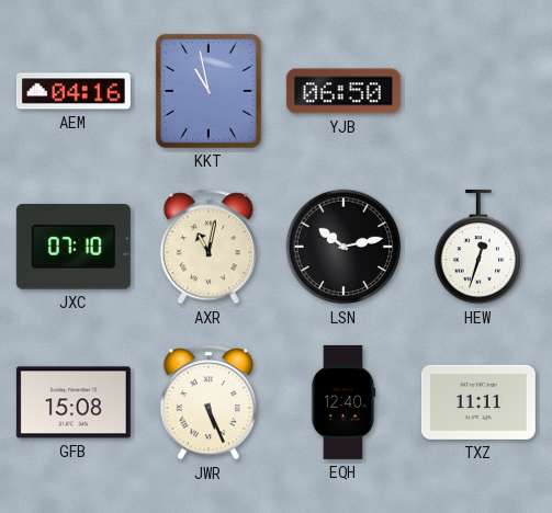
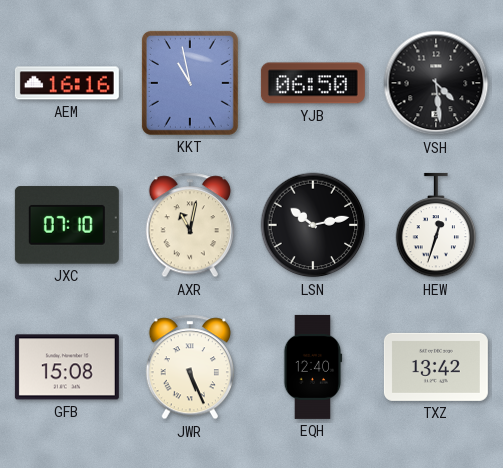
AEM: 04:16 -> 16:16 (67, 83)
VSH: none -> 4:29 (436, 83)
TXZ: 11:11 -> 13:42 (436, 367)
